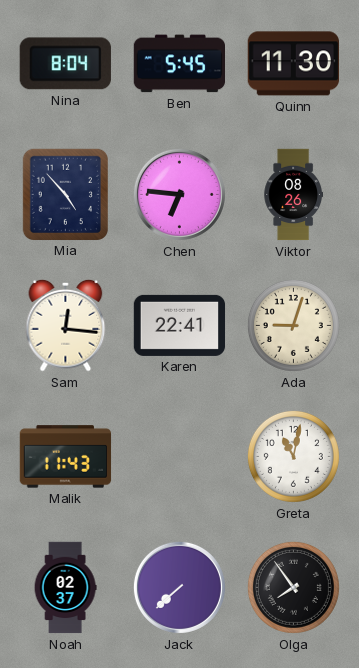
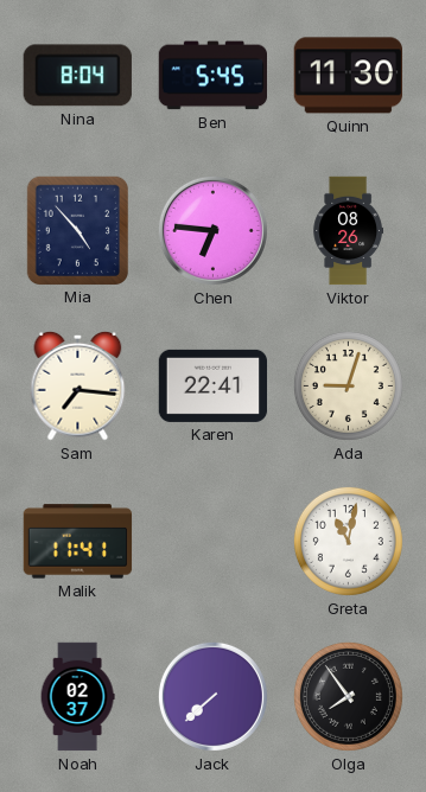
Sam: 12:16 -> 7:16 (78, 385)
Malik: 11:43 -> 11:41 (78, 542)
